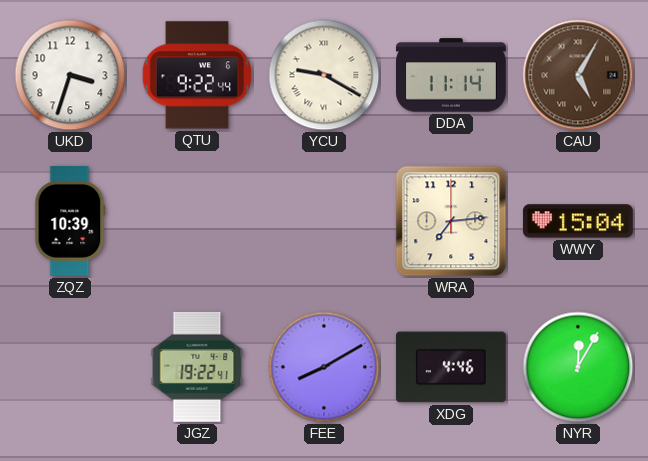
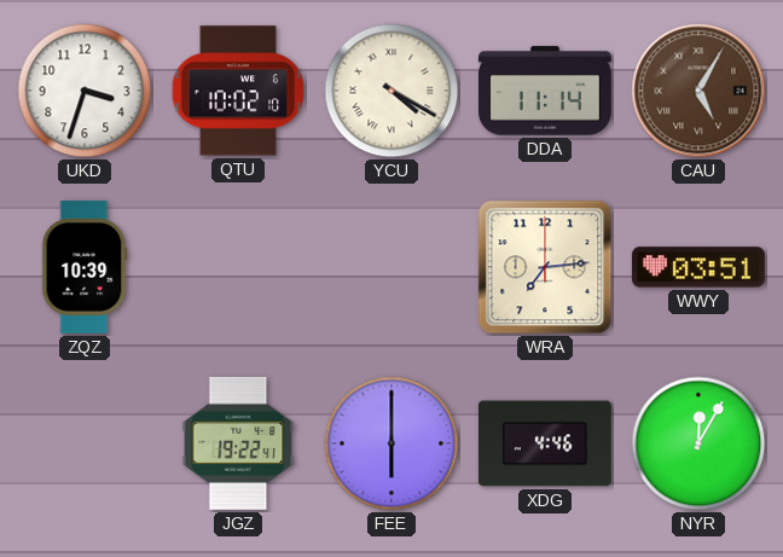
QTU: 9:22 -> 10:02 (238, 91)
YCU: 9:20 -> 4:20 (391, 91)
WWY: 15:04 -> 03:51 (698, 267)
FEE: 8:10 -> 6:00 (391, 443)
